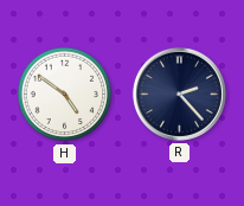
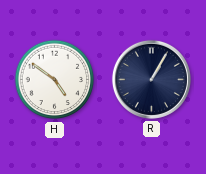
R: 2:23 -> 1:05 (151, 79)
